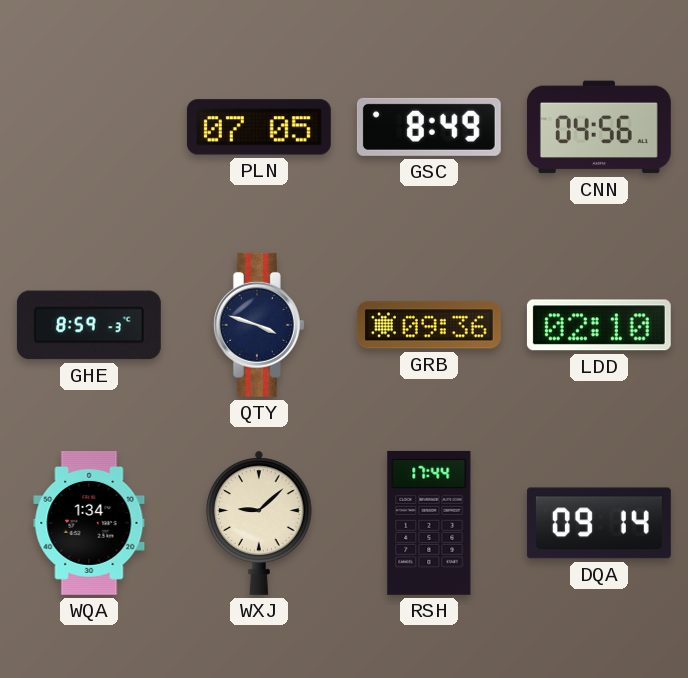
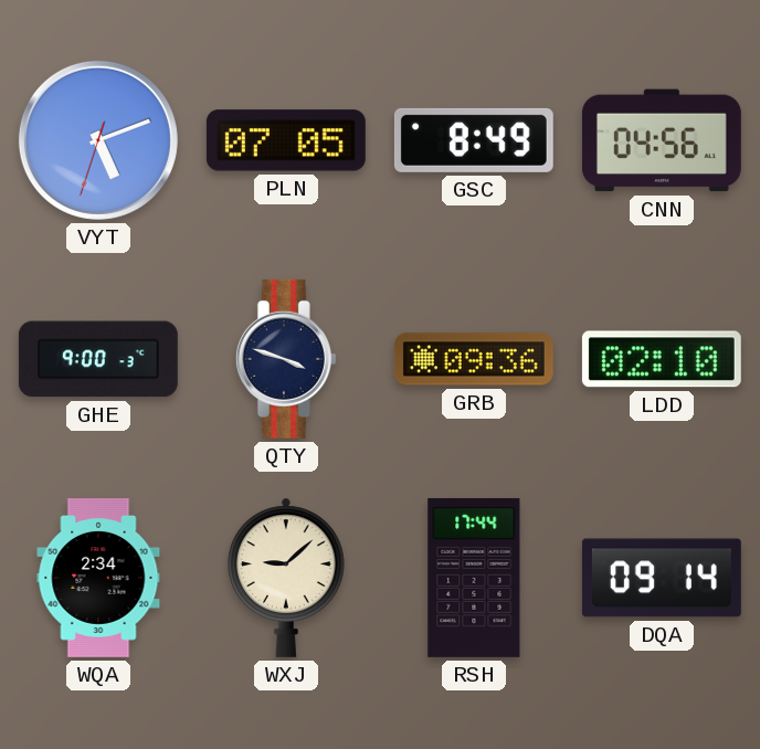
VYT: none -> 5:11 (98, 140)
GHE: 8:59 -> 9:00 (98, 359)
WQA: 1:34 -> 2:34 (98, 578)
